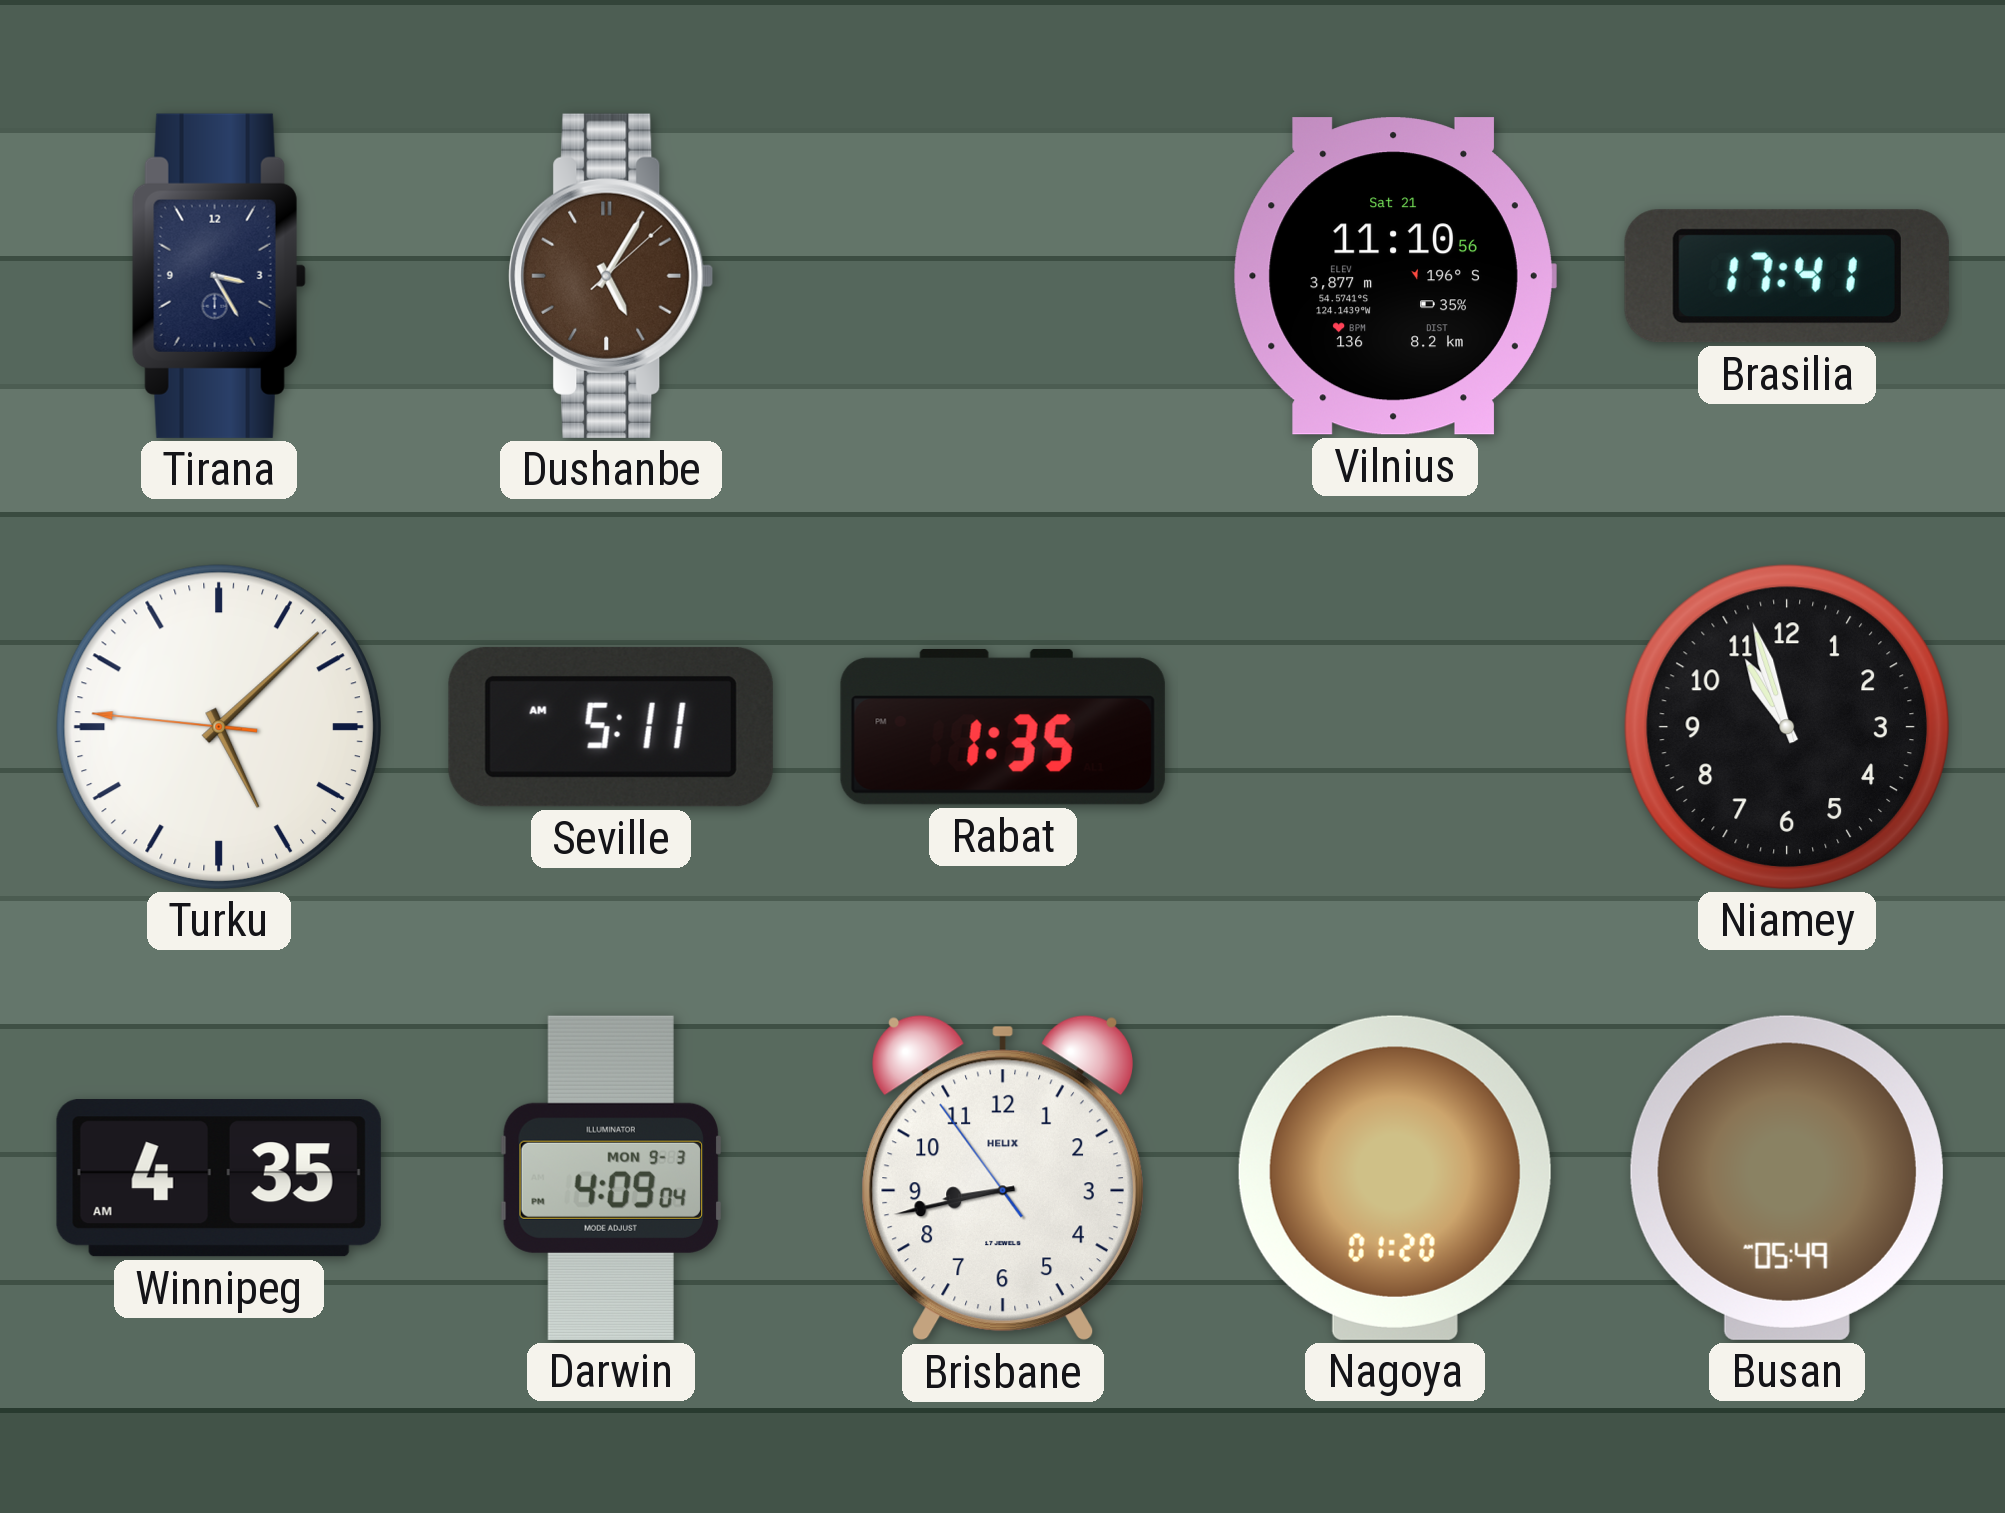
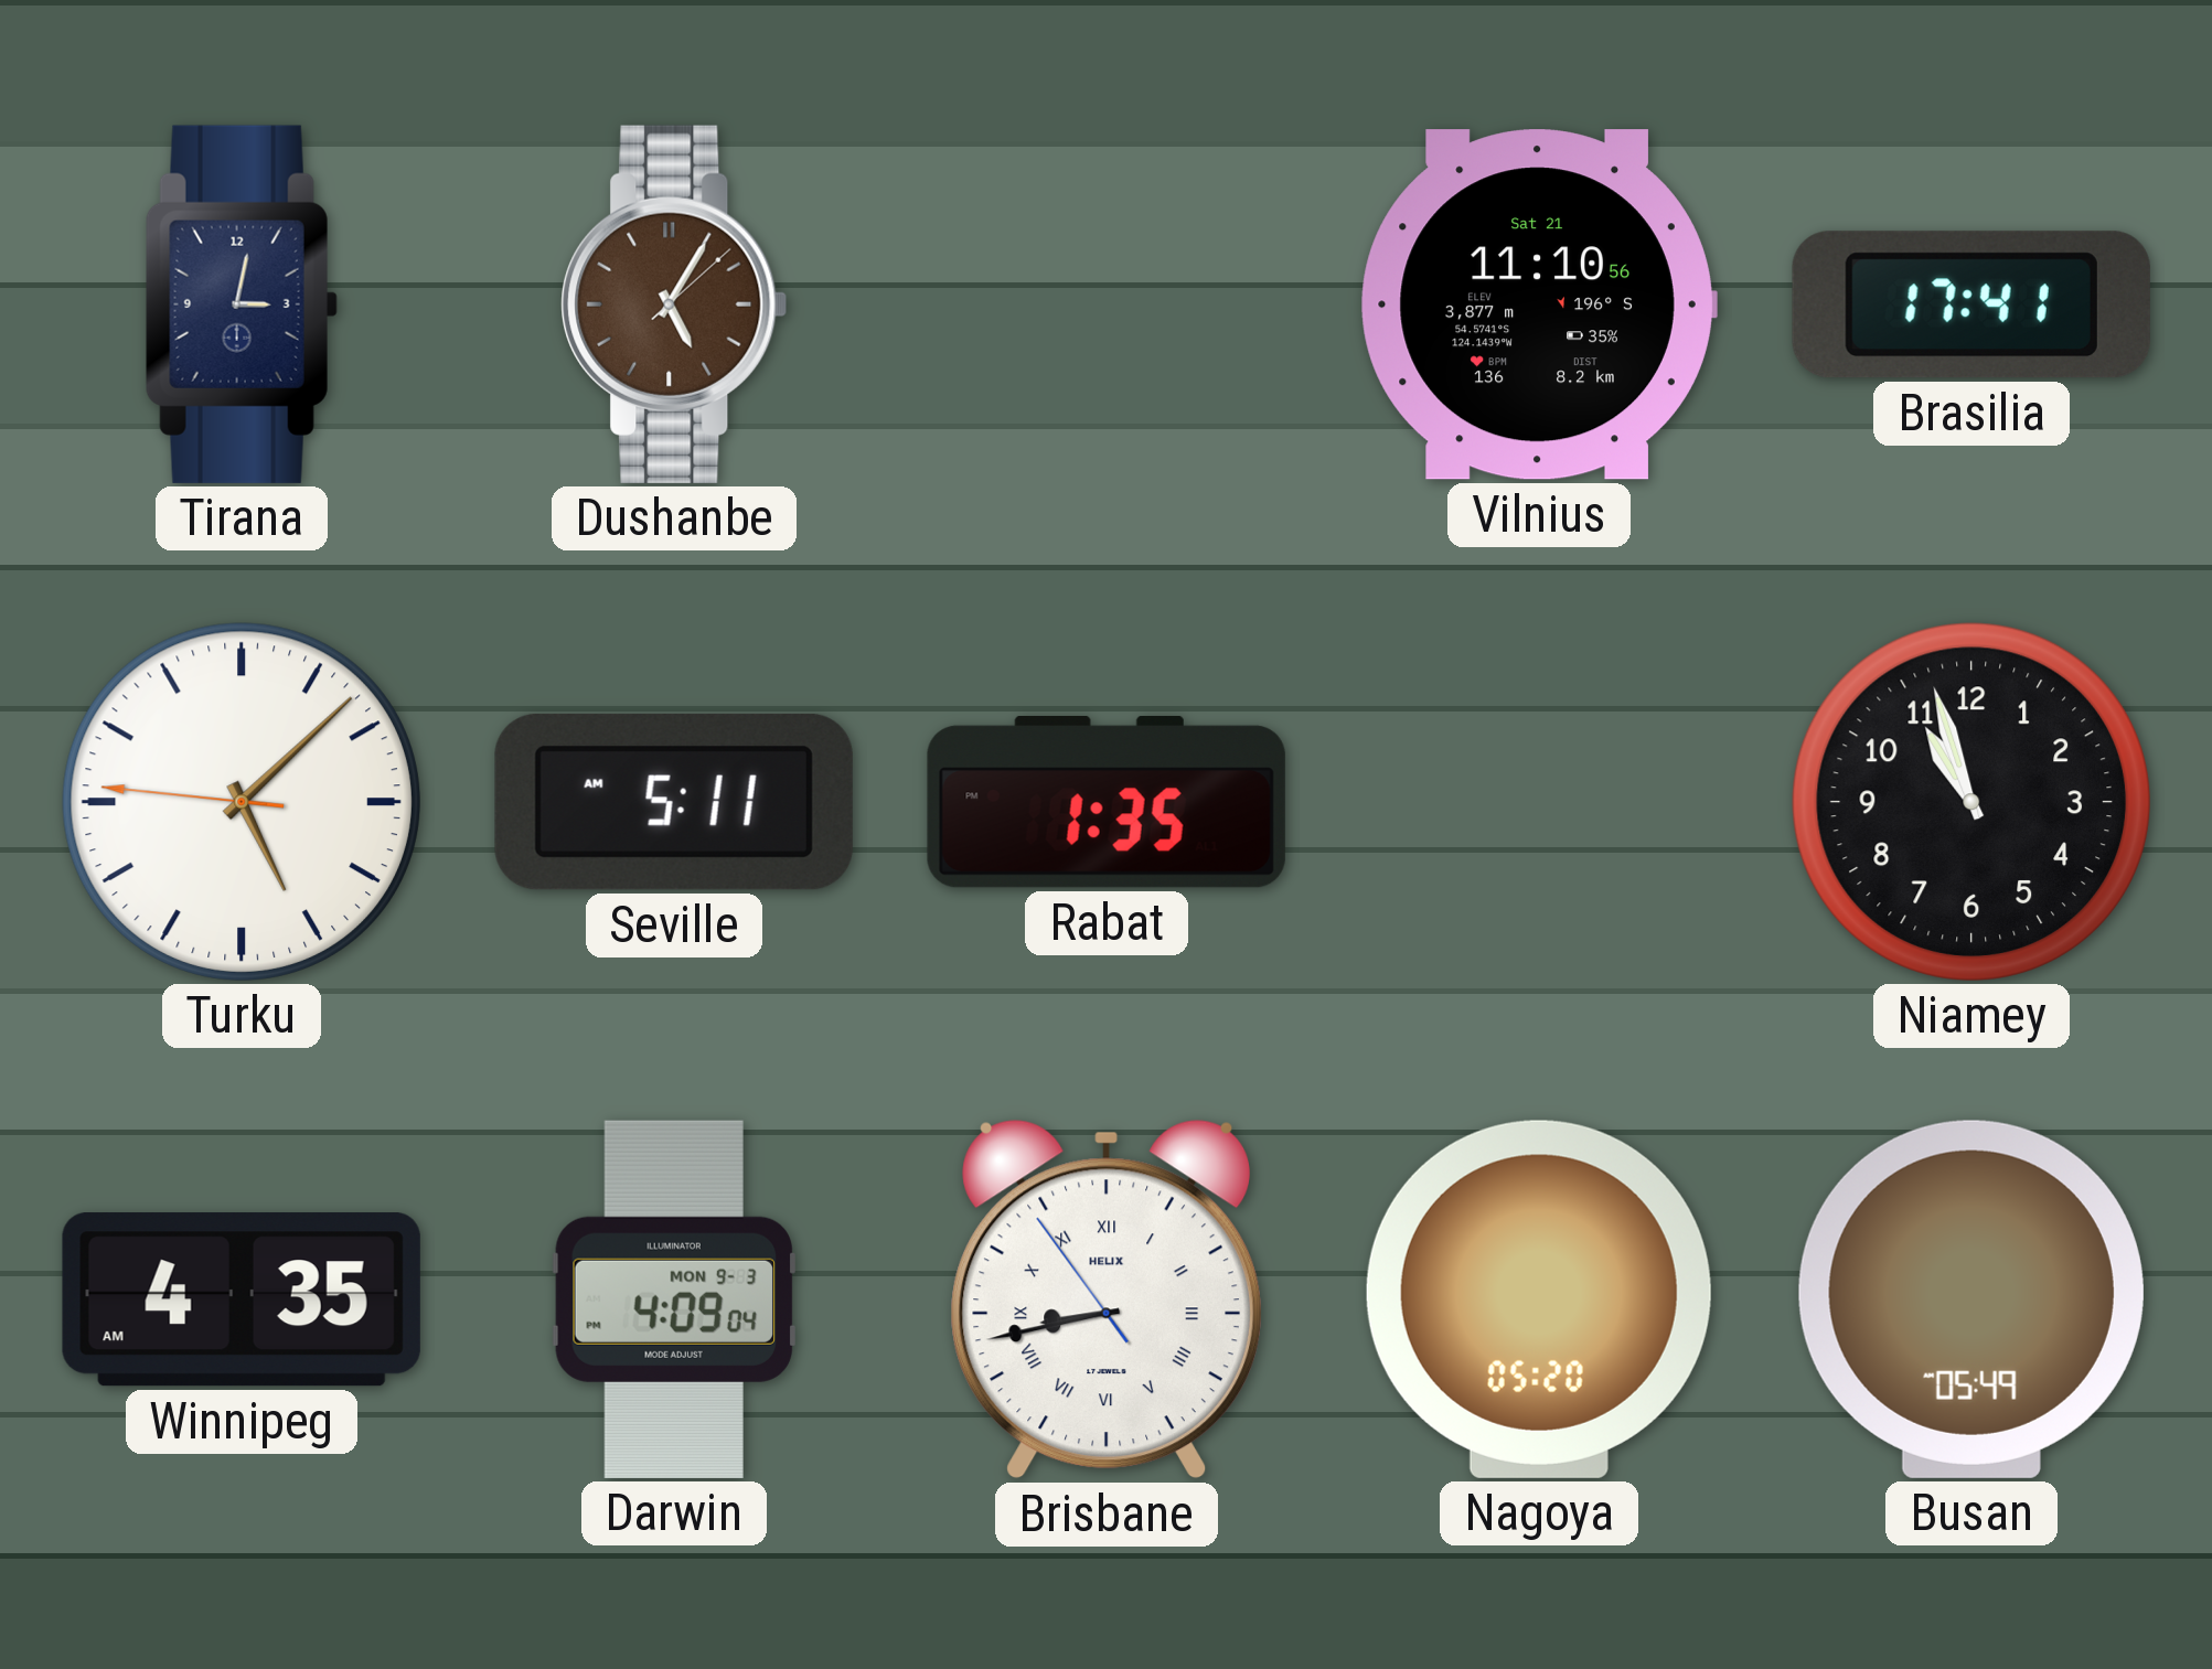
Tirana: 3:25 -> 3:02 (242, 304)
Brisbane numerals: Arabic -> Roman (1107, 1299)
Nagoya: 01:20 -> 05:20 (1539, 1299)
